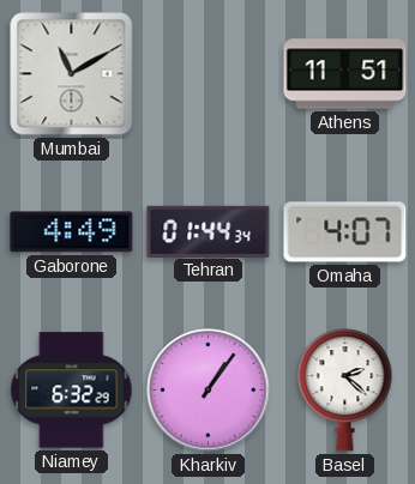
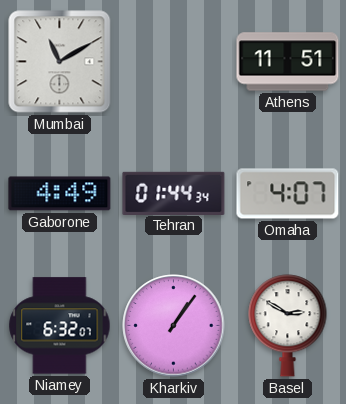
Niamey: 6:32:29 -> 6:32:07 (60, 326)
Basel: 2:22 -> 2:50 (288, 326)
